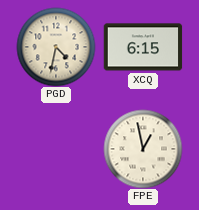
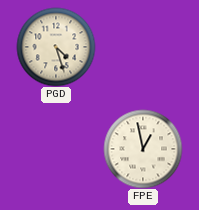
PGD: 4:32 -> 4:27 (56, 47)
XCQ: 6:15 -> none (143, 47)
